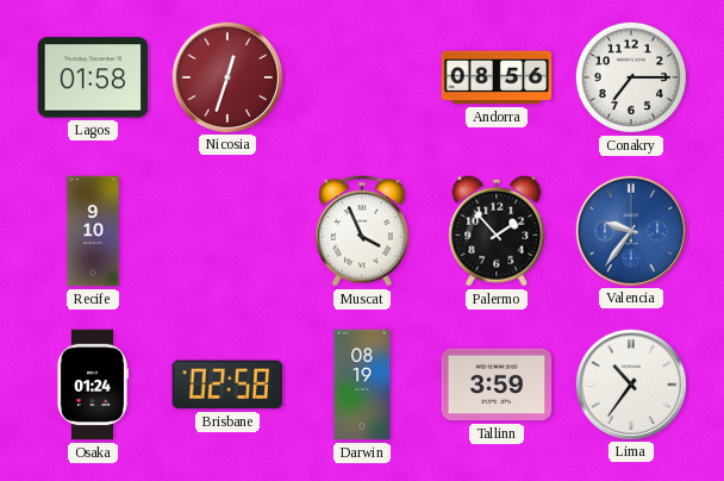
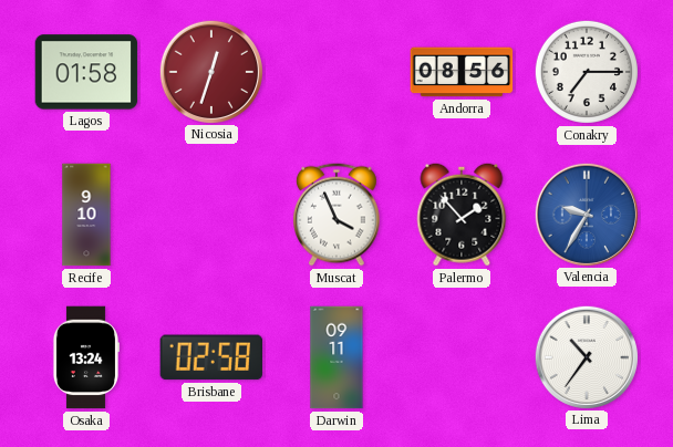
Valencia: 9:36 -> 9:35 (586, 214)
Osaka: 01:24 -> 13:24 (85, 357)
Darwin: 08:19 -> 09:11 (336, 357)
Tallinn: 3:59 -> none (497, 385)
